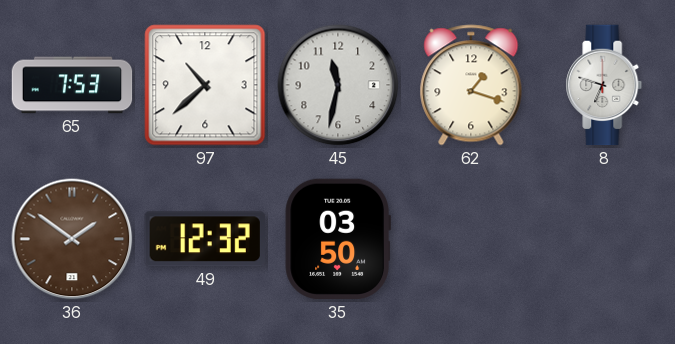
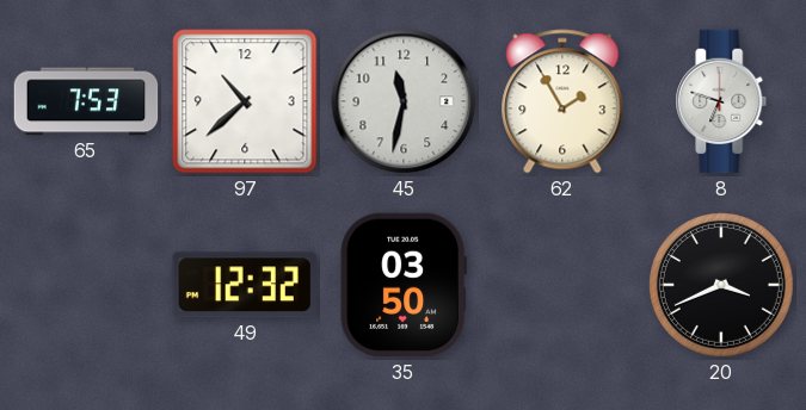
62: 1:18 -> 1:55 (562, 101)
36: 1:51 -> none (72, 239)
20: none -> 3:41 (721, 285)
